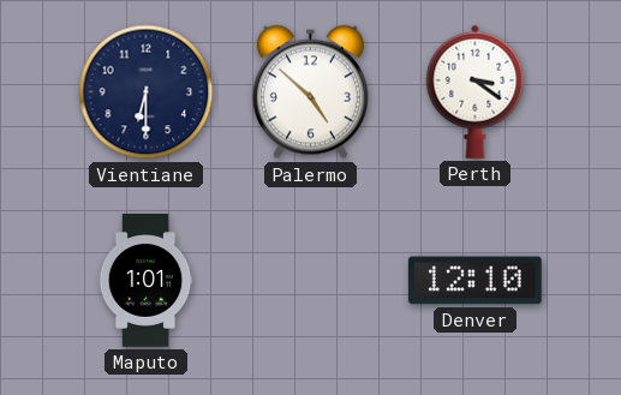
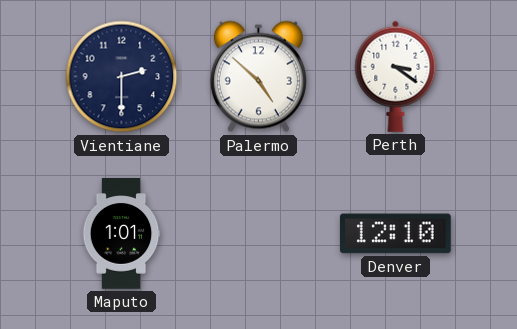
Vientiane: 6:30 -> 2:30 (122, 77)
